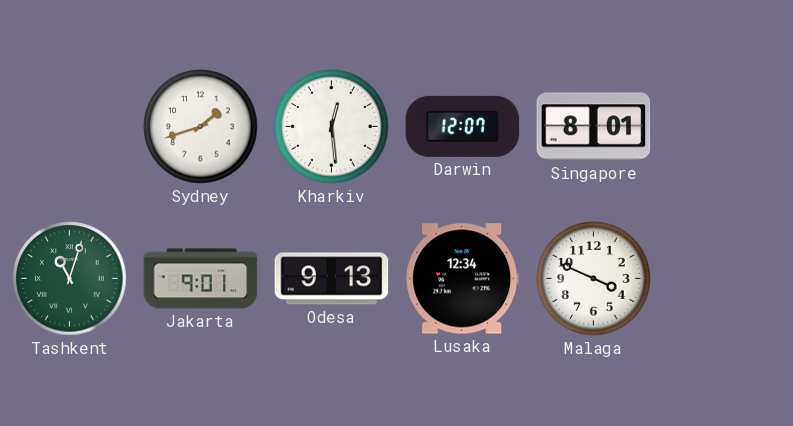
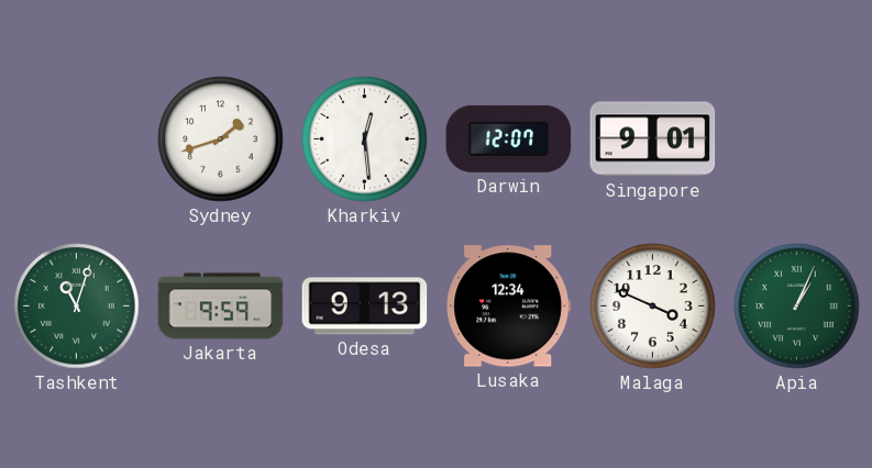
Singapore: 8:01 -> 9:01 (653, 140)
Jakarta: 9:01 -> 9:59 (221, 307)
Apia: none -> 1:04 (797, 307)
